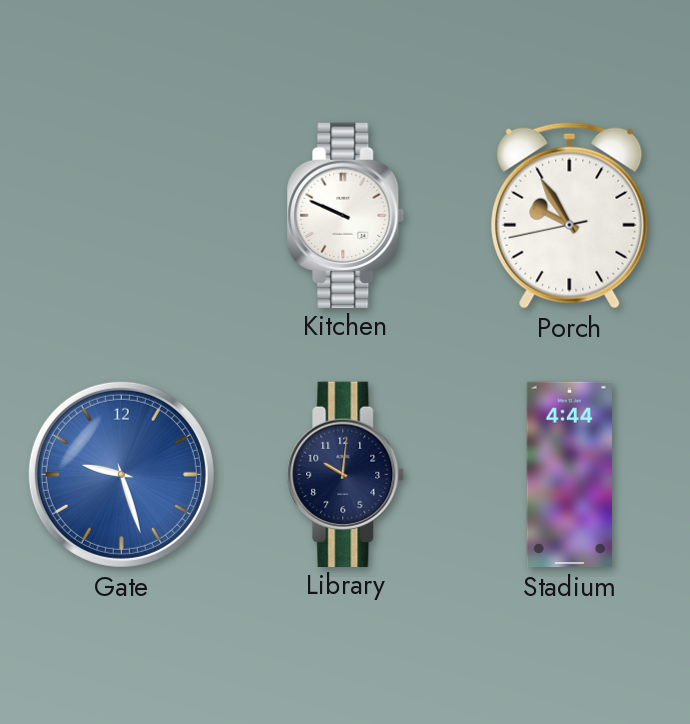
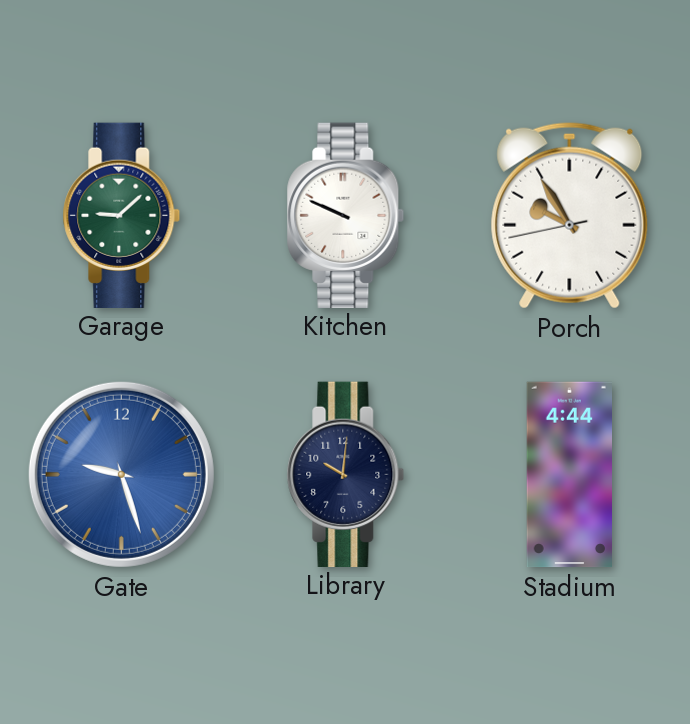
Garage: none -> 9:08 (122, 215)
